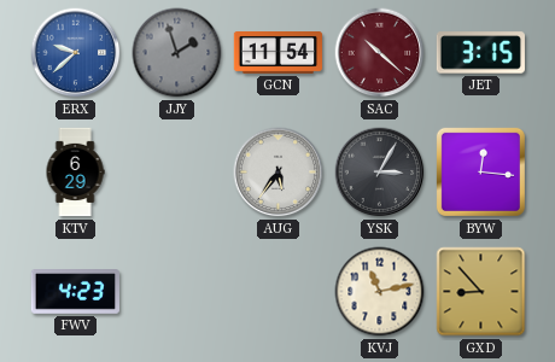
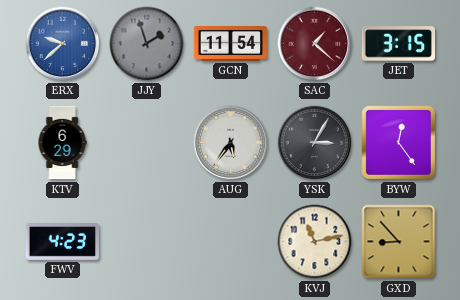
SAC: 10:22 -> 1:22 (315, 44)
BYW: 12:16 -> 12:24 (398, 142)
